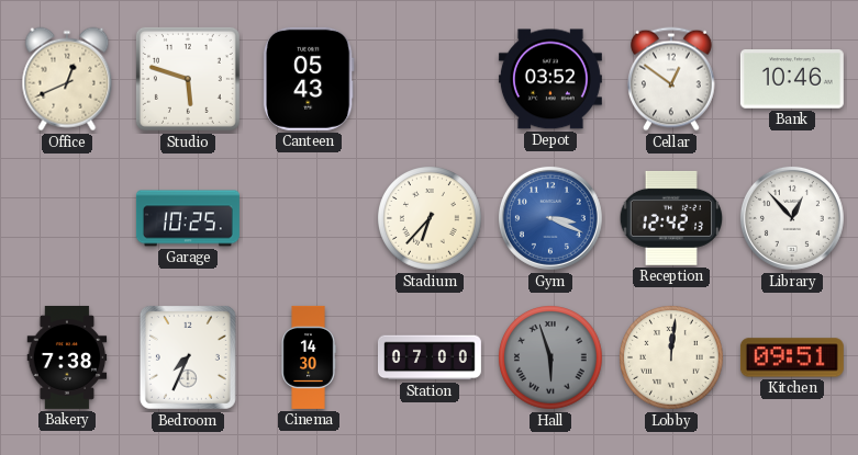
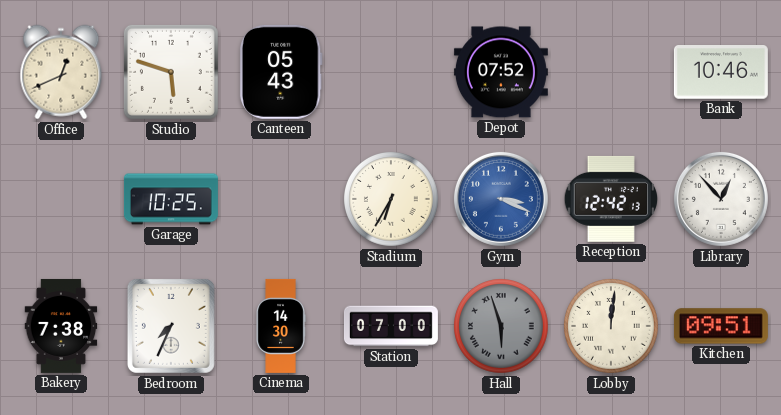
Depot: 03:52 -> 07:52 (501, 72)
Cellar: 12:51 -> none (672, 79)
Stadium: 6:37 -> 6:35 (392, 200)
